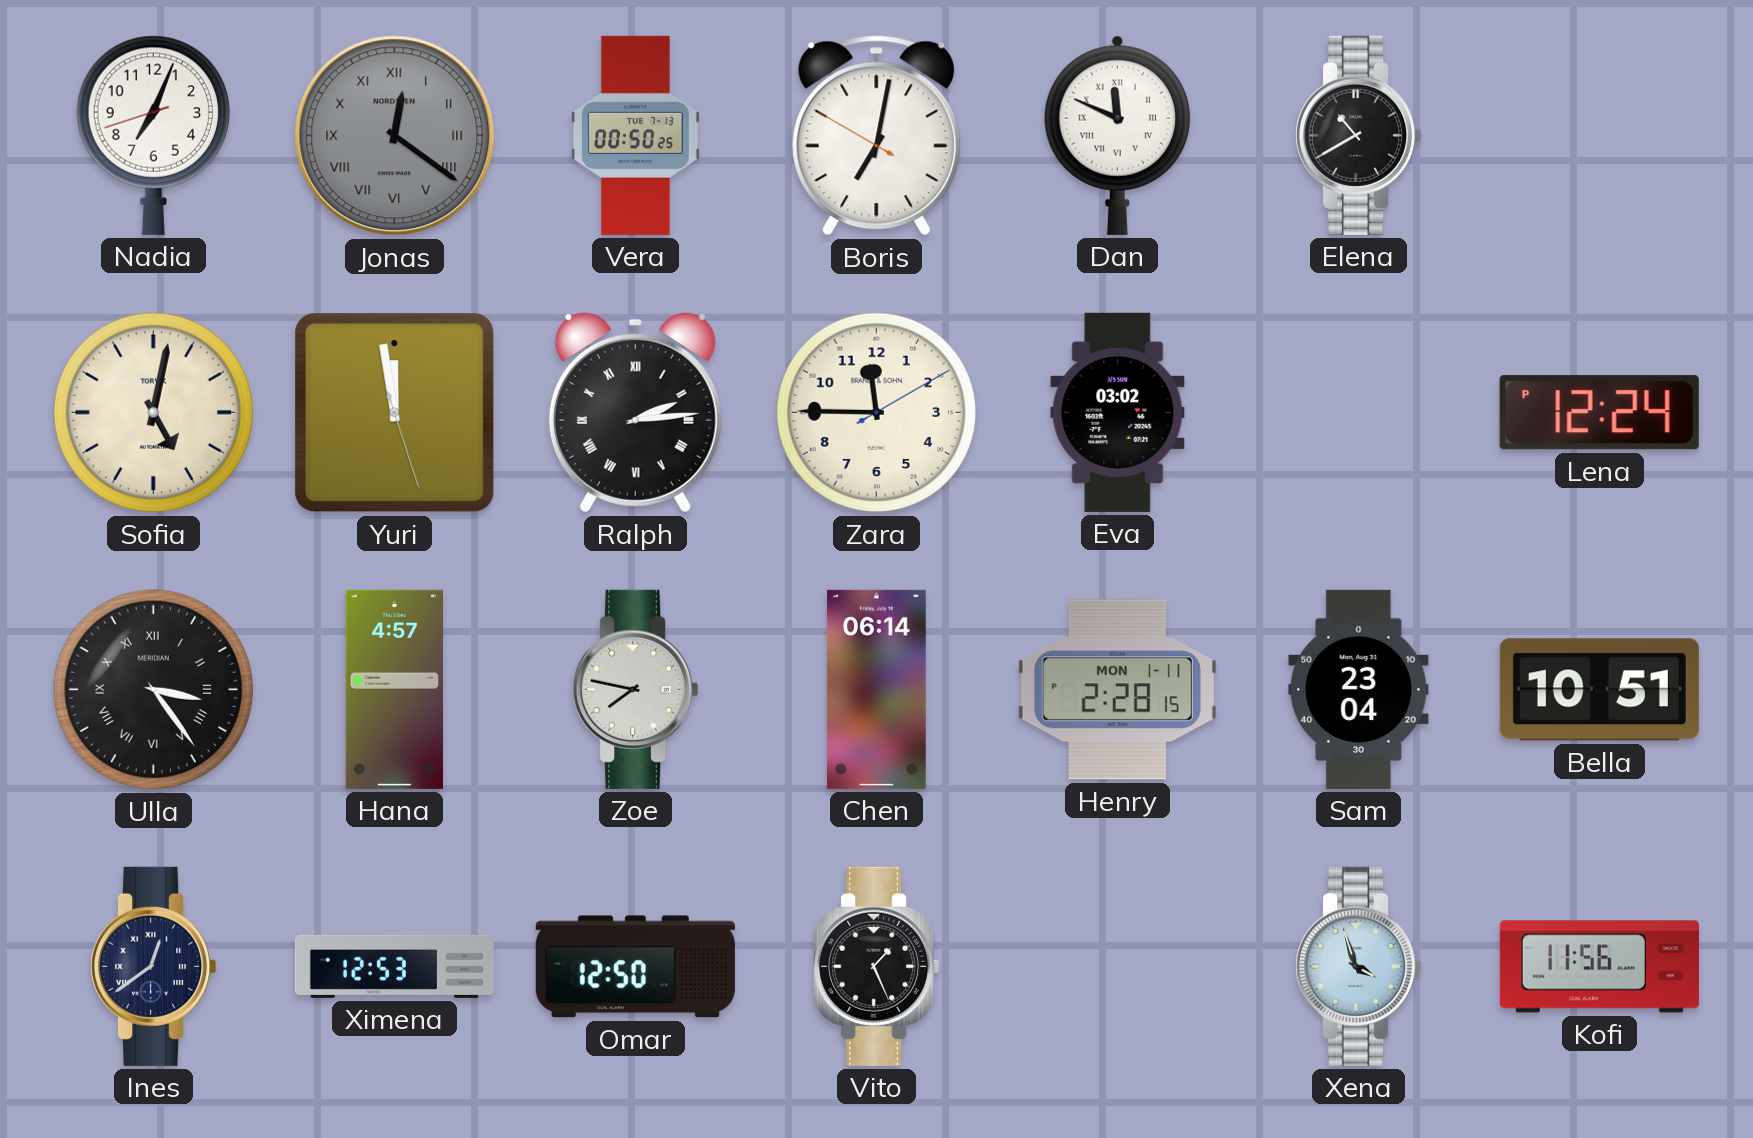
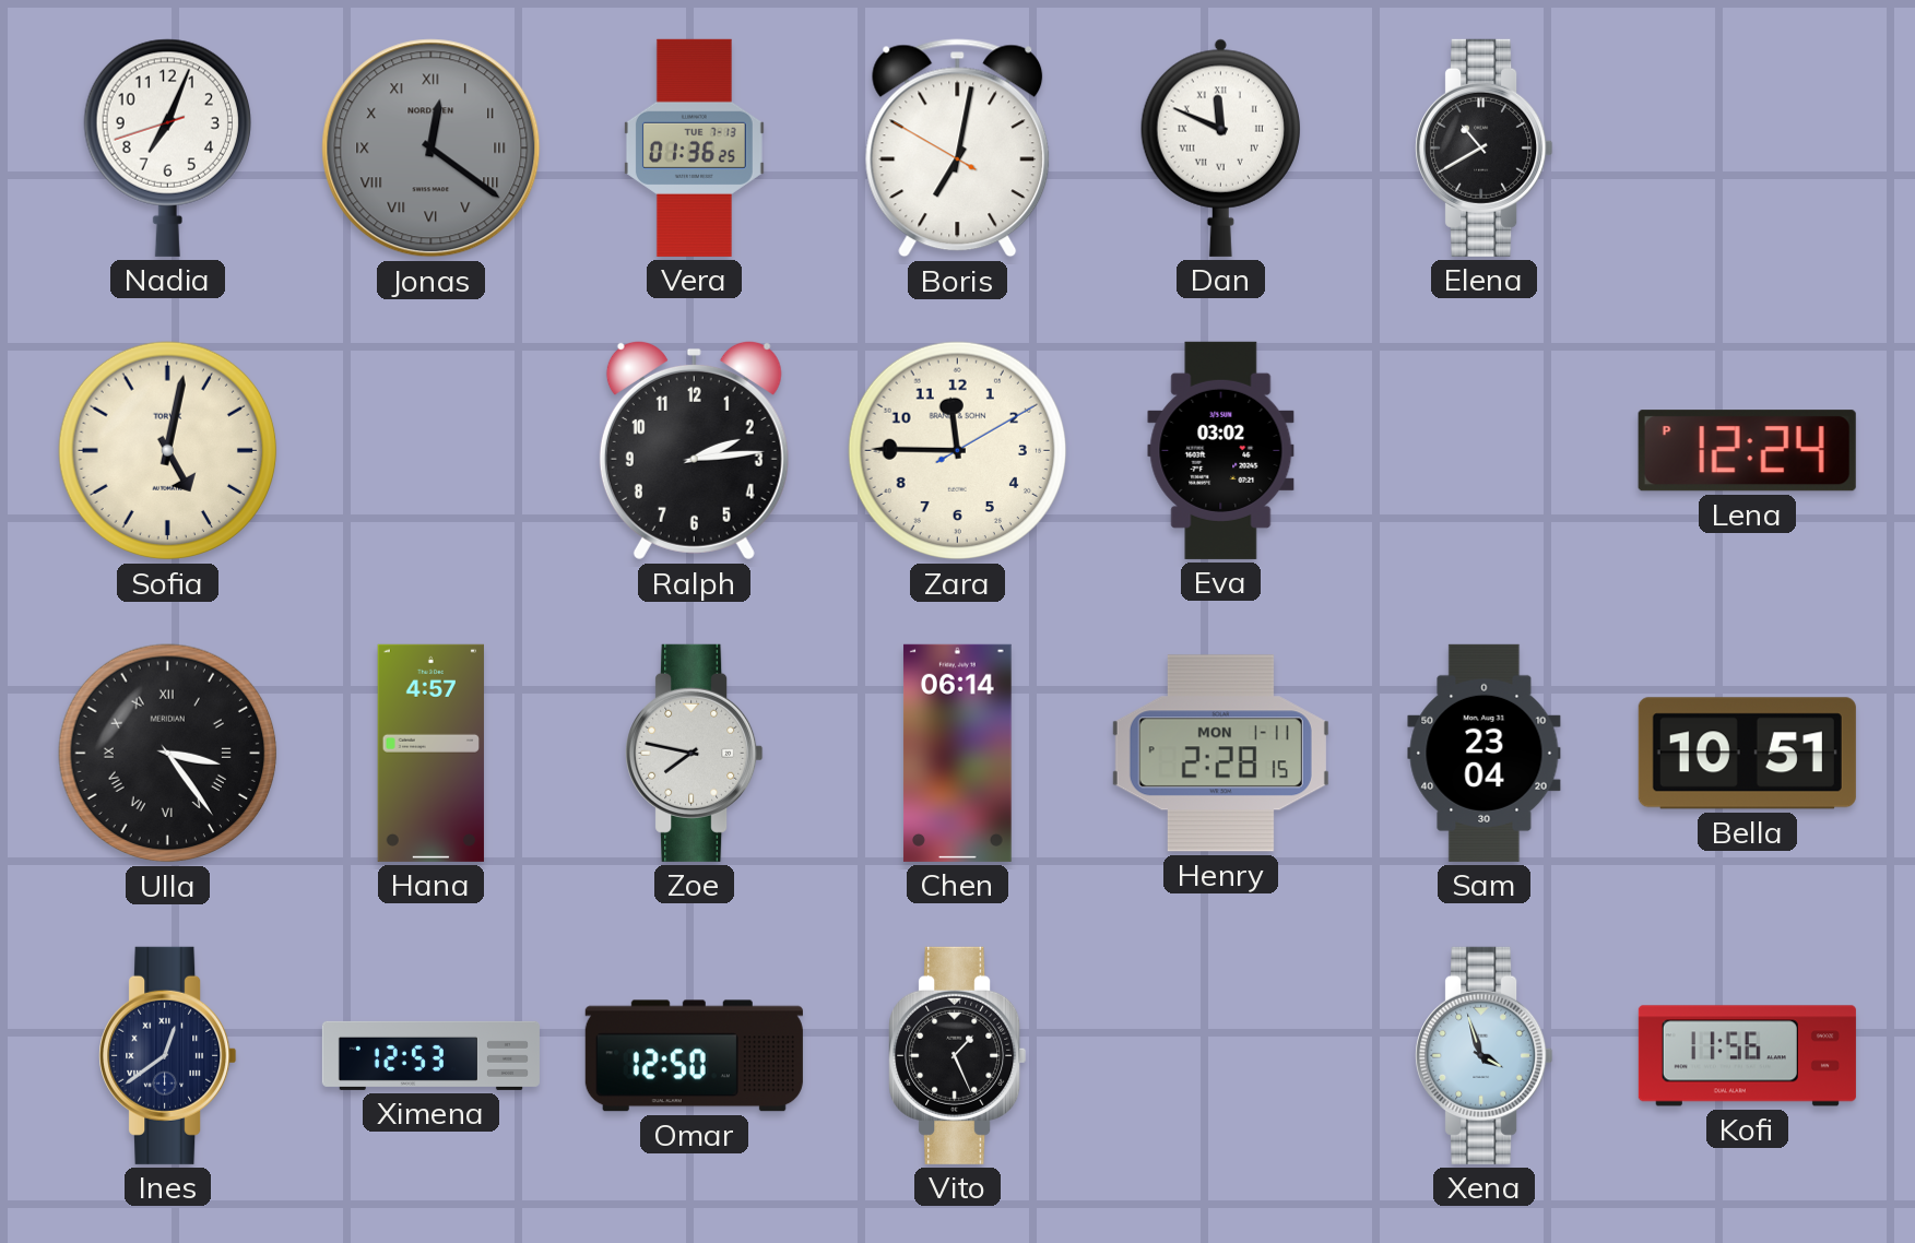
Vera: 00:50 -> 01:36 (694, 147)
Yuri: 11:58 -> none (395, 413)
Ralph numerals: Roman -> Arabic (694, 450)
